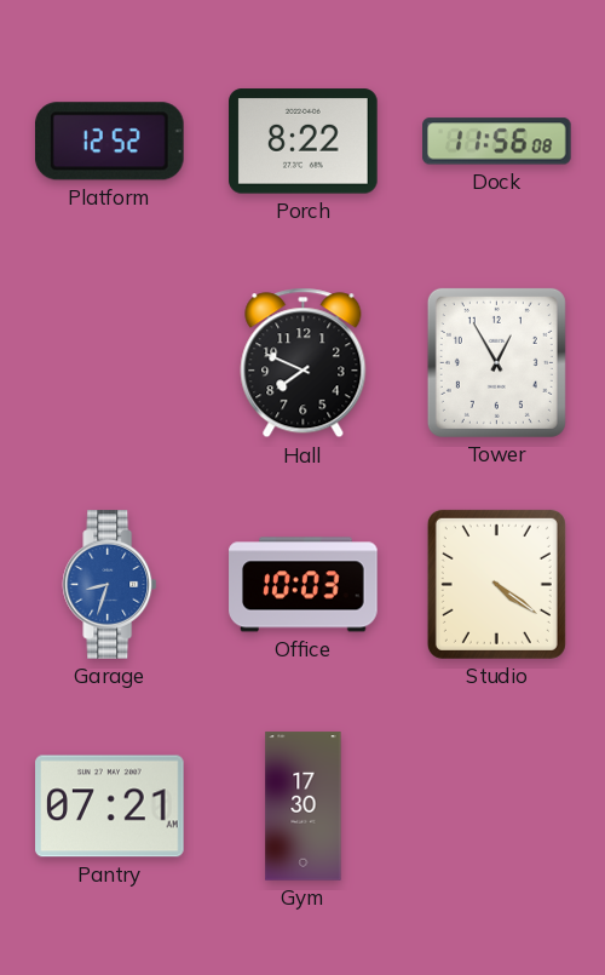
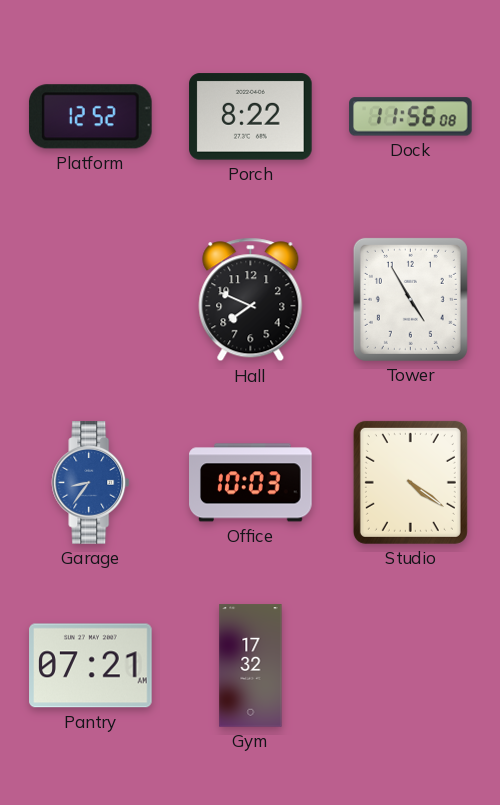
Tower: 12:55 -> 4:55 (410, 299)
Garage: 8:33 -> 8:36 (91, 483)
Gym: 17:30 -> 17:32 (251, 666)
